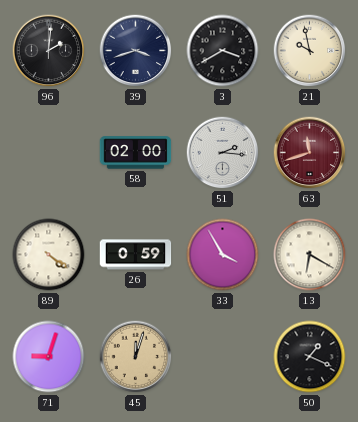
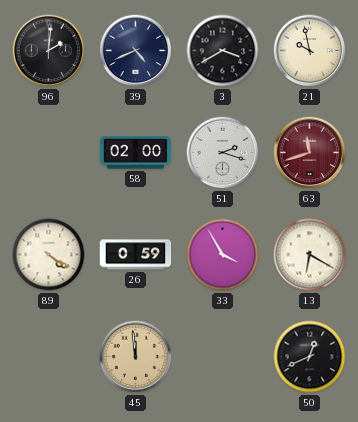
39: 3:42 -> 4:41 (136, 51)
51: 2:16 -> 2:18 (223, 153)
71: 9:03 -> none (49, 357)
45: 12:03 -> 11:59 (136, 357)
50: 1:19 -> 12:41 (310, 357)
